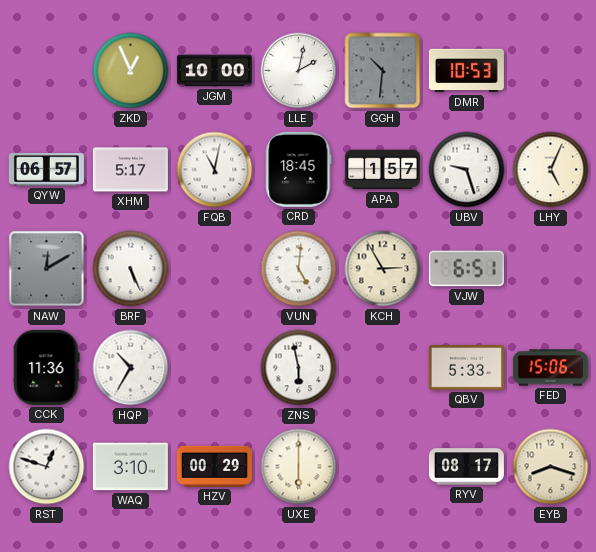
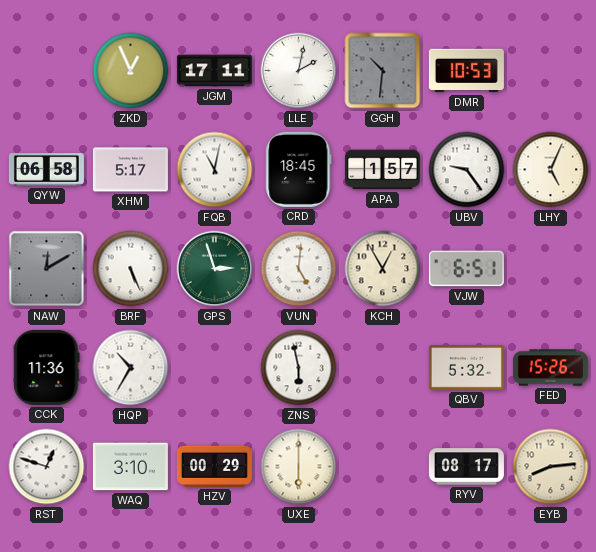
JGM: 10:00 -> 17:11 (214, 71)
QYW: 06:57 -> 06:58 (46, 170)
UBV: 9:27 -> 9:24 (467, 170)
GPS: none -> 2:57 (215, 269)
KCH: 2:55 -> 12:55 (383, 269)
QBV: 5:33 -> 5:32 (466, 368)
FED: 15:06 -> 15:26 (550, 368)
EYB: 8:18 -> 8:14 (551, 467)
